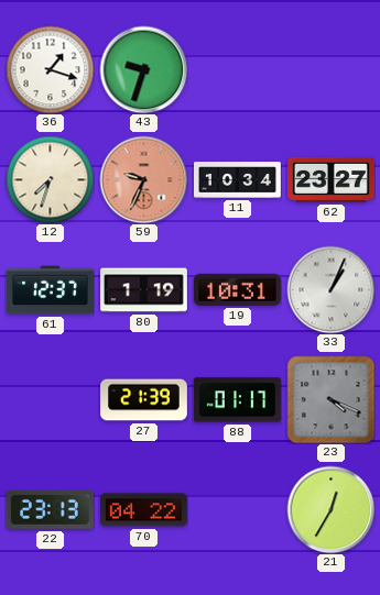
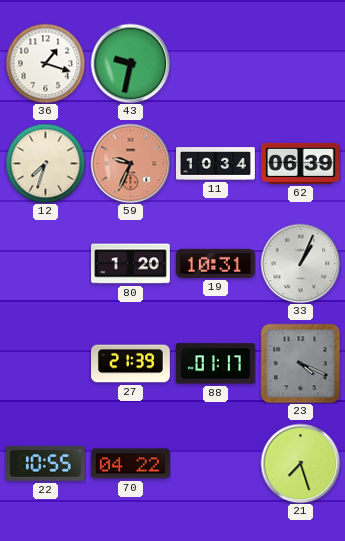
43: 9:33 -> 9:32 (130, 63)
62: 23:27 -> 06:39 (301, 163)
61: 12:37 -> none (51, 290)
80: 1:19 -> 1:20 (131, 264)
22: 23:13 -> 10:55 (45, 463)
21: 12:35 -> 7:27 (300, 463)
